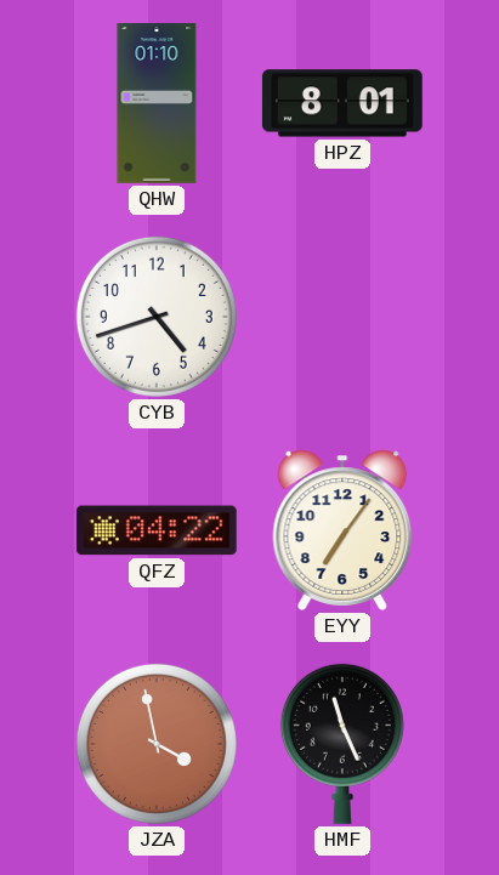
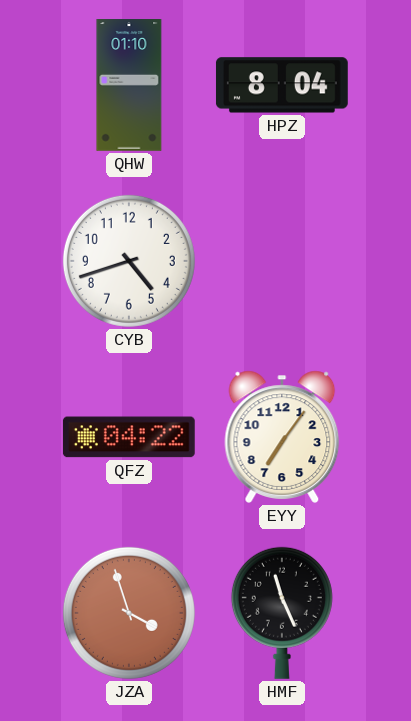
HPZ: 8:01 -> 8:04 (282, 85)
JZA: 3:58 -> 3:57 (129, 613)
